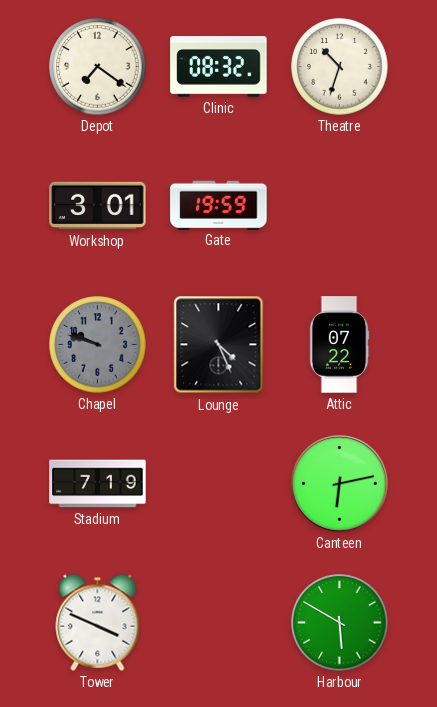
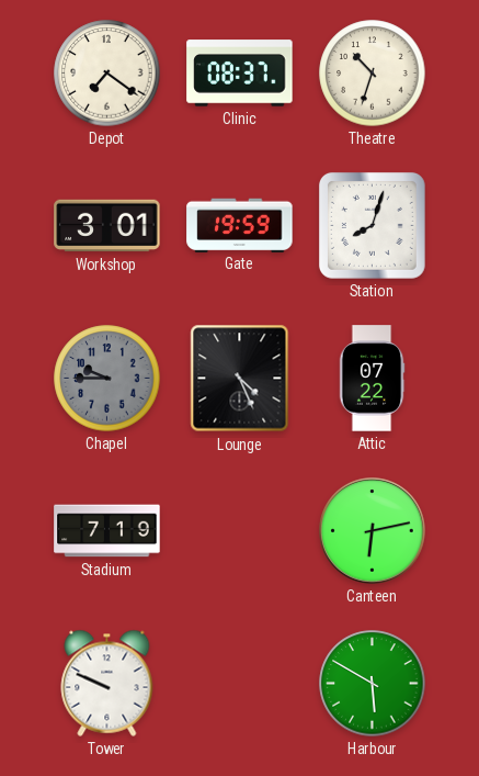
Clinic: 08:32 -> 08:37 (240, 74)
Station: none -> 8:03 (372, 225)
Chapel: 9:48 -> 9:45 (107, 379)
Tower: 3:49 -> 9:49 (107, 683)
